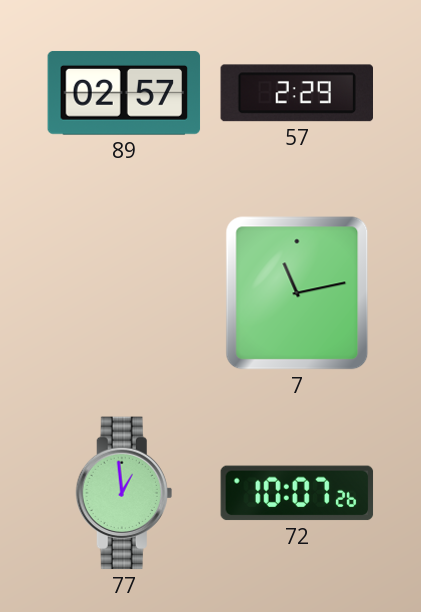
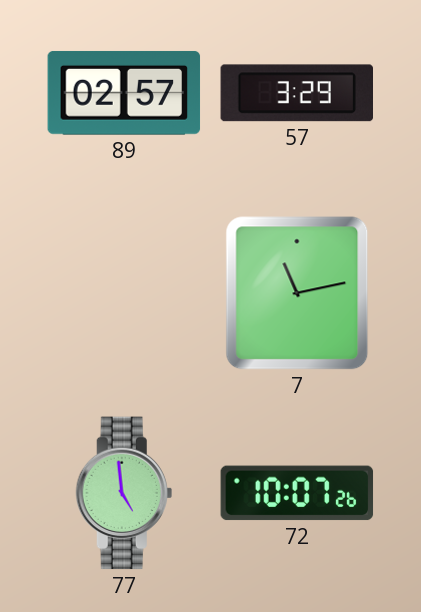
57: 2:29 -> 3:29 (297, 93)
77: 12:59 -> 4:59 (124, 493)
